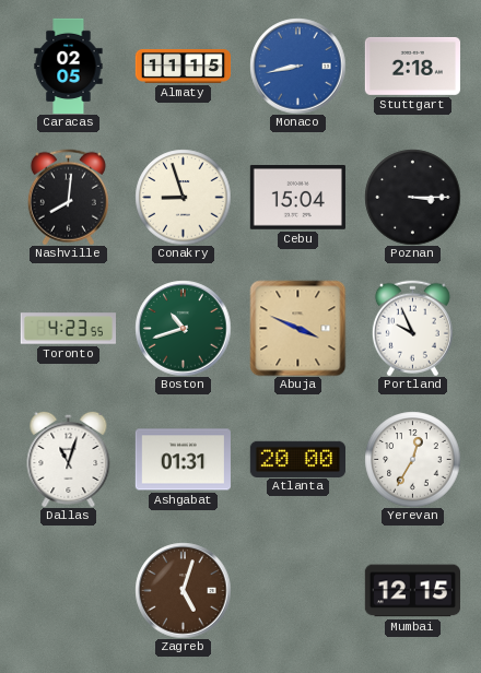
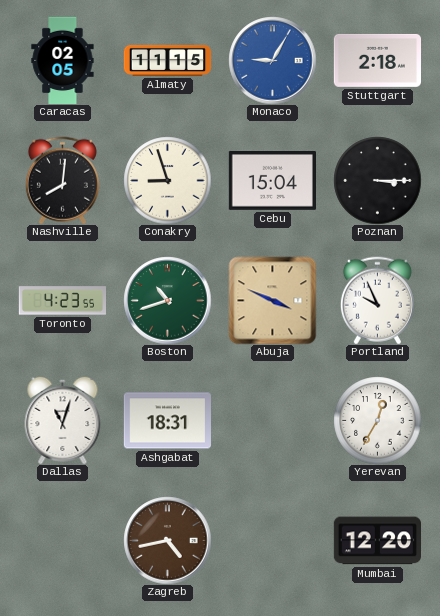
Monaco: 8:43 -> 9:05 (272, 60)
Ashgabat: 01:31 -> 18:31 (167, 421)
Atlanta: 20:00 -> none (297, 459)
Zagreb: 5:03 -> 4:43 (167, 540)
Mumbai: 12:15 -> 12:20 (377, 541)
